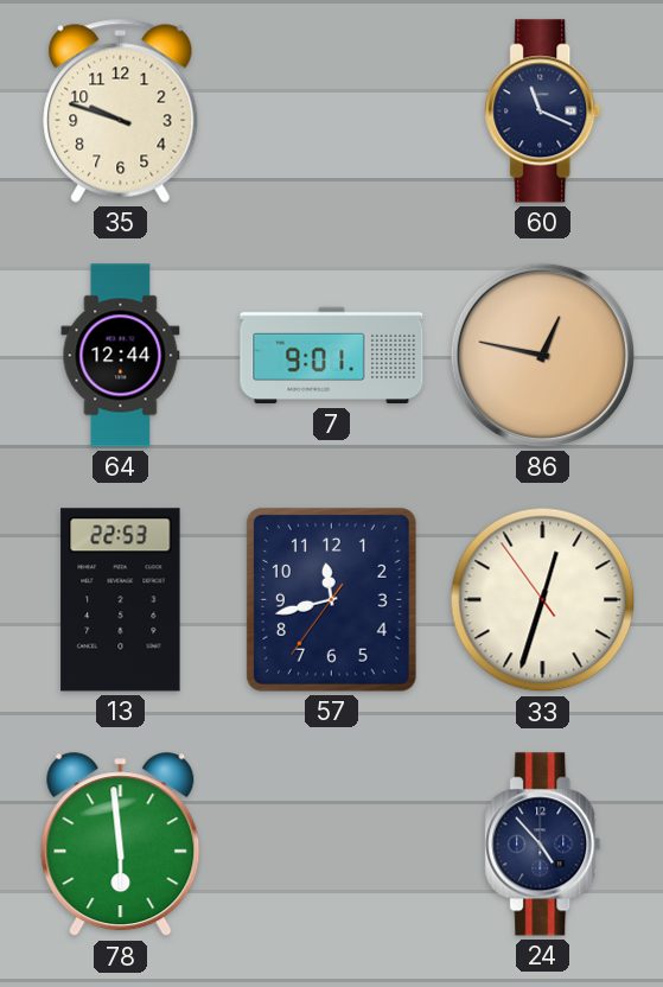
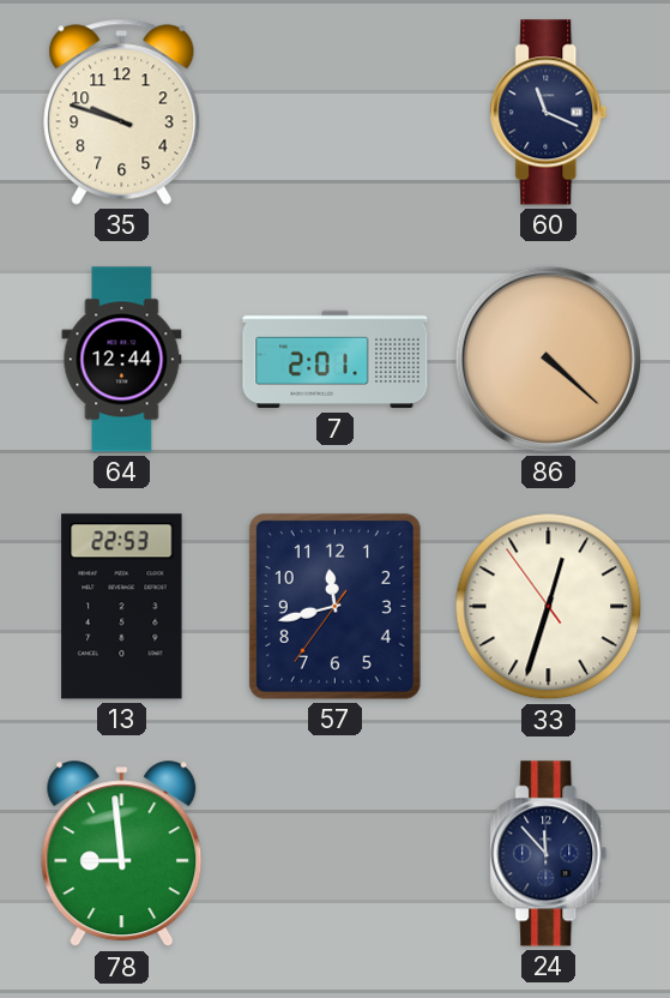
7: 9:01 -> 2:01 (336, 360)
86: 12:47 -> 4:22 (548, 359)
78: 5:59 -> 8:59 (122, 854)
24: 4:53 -> 11:53 (549, 854)
